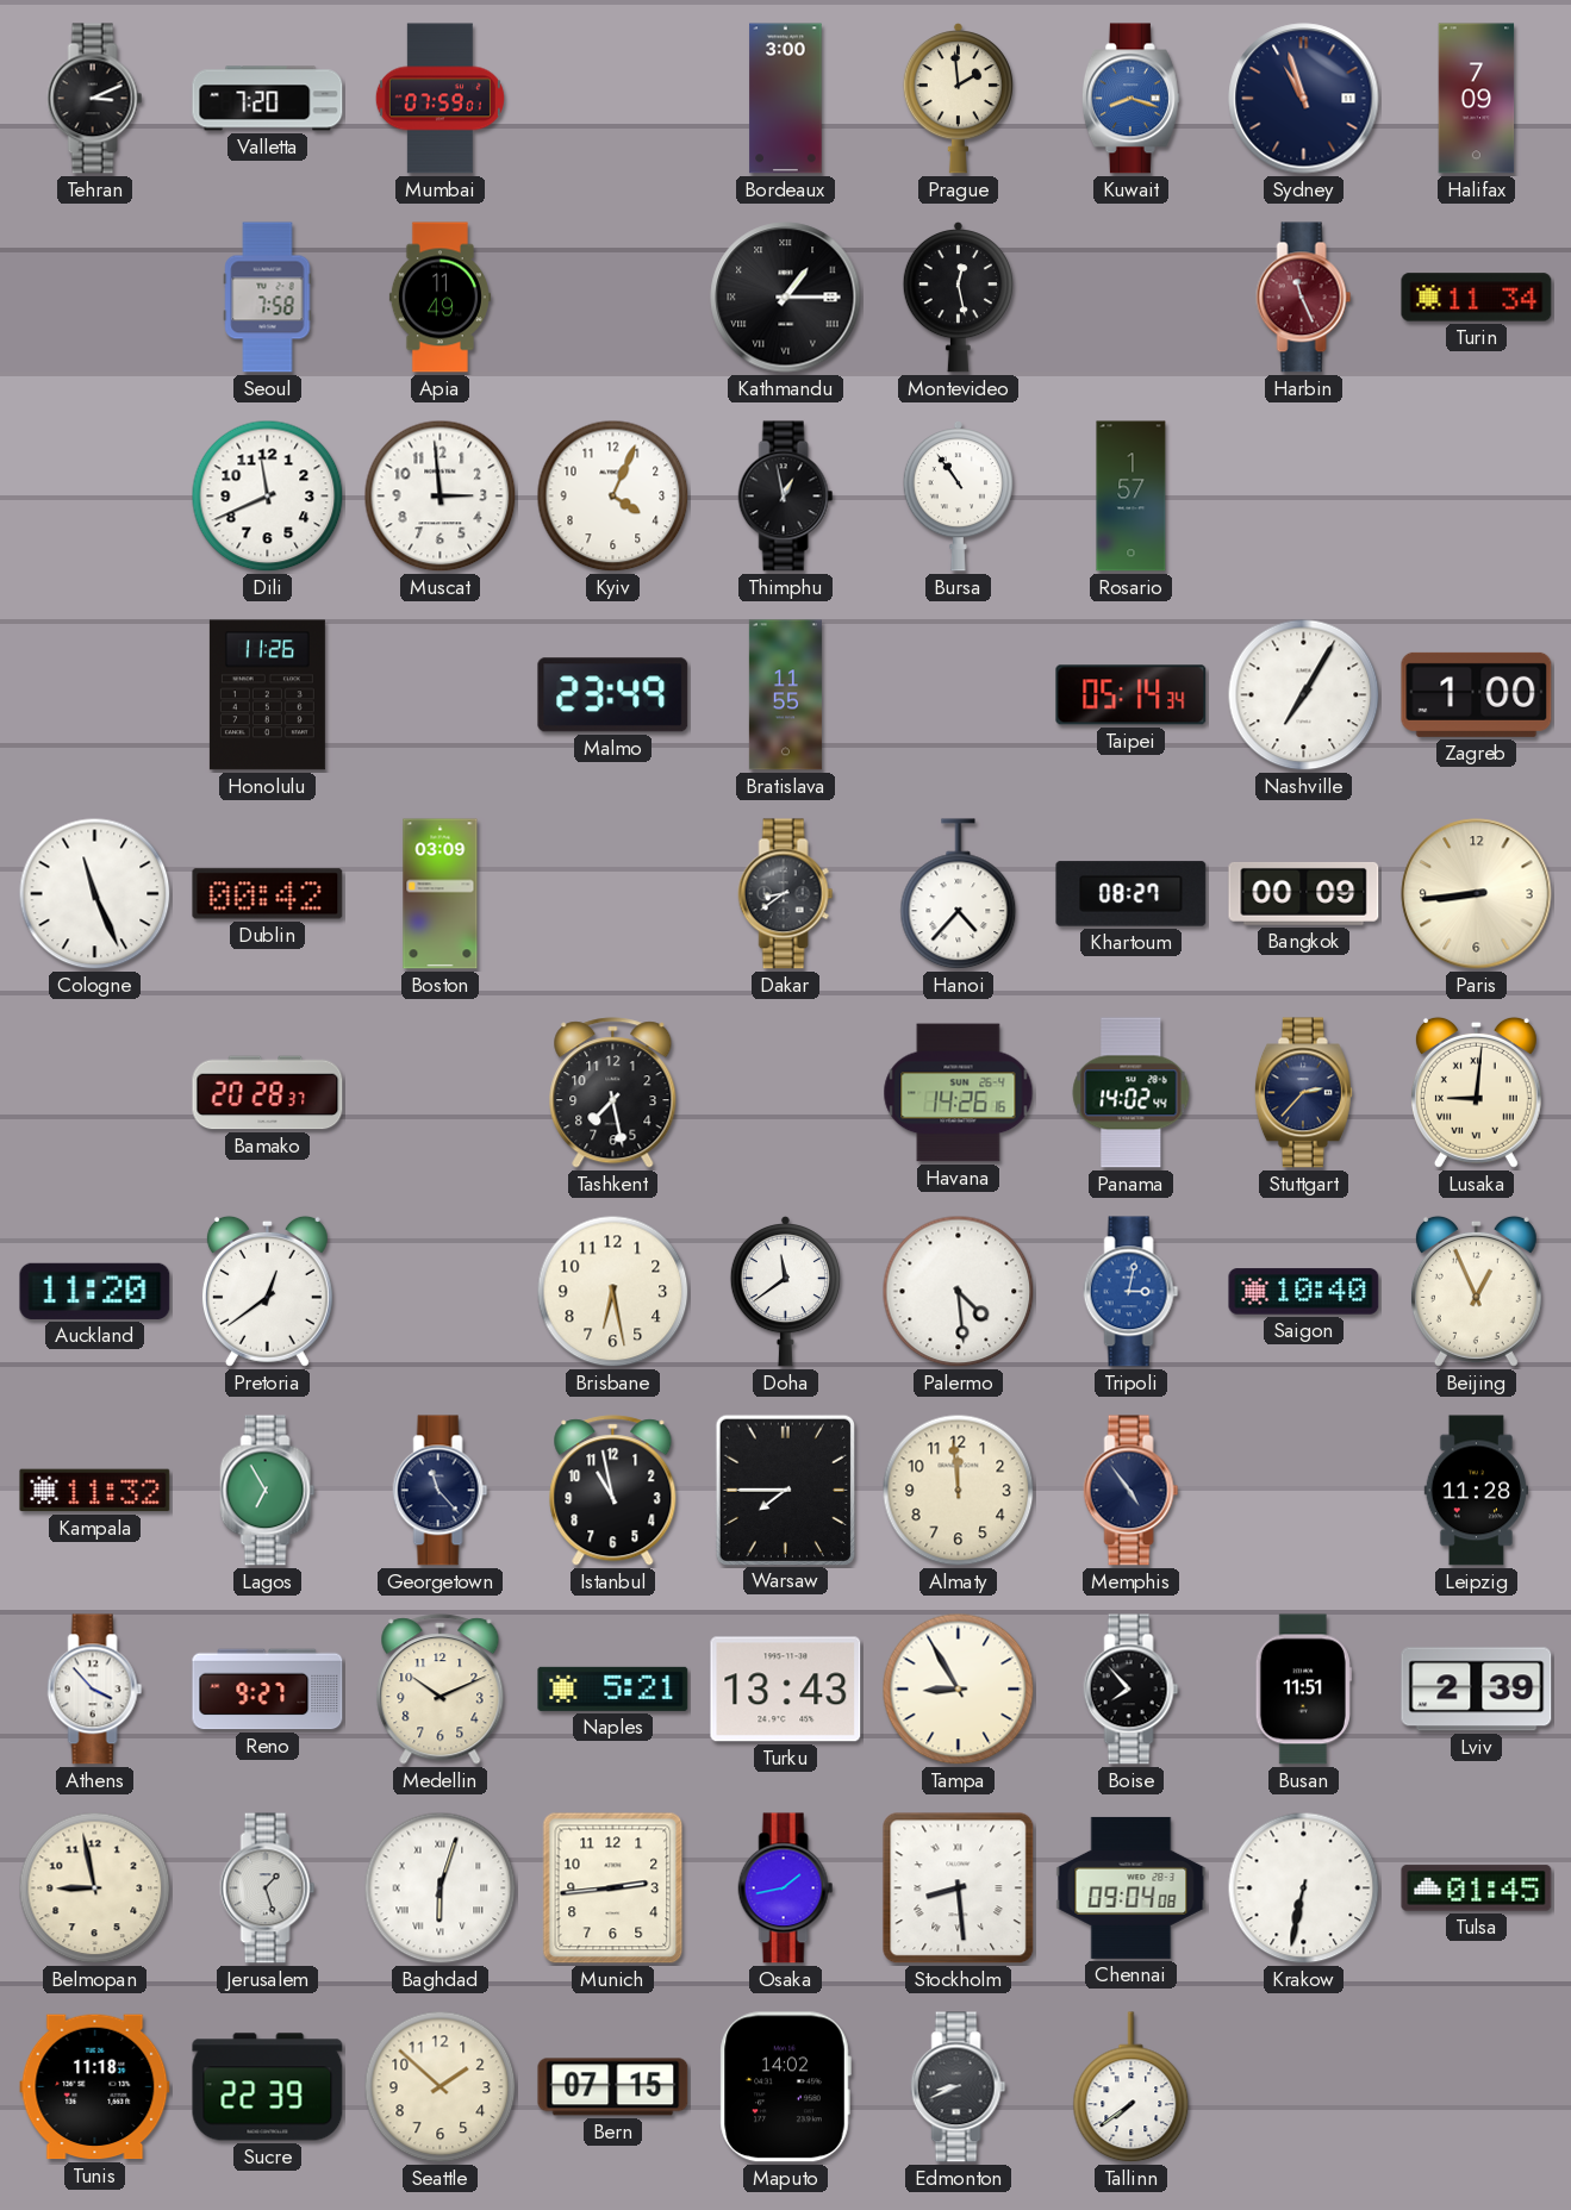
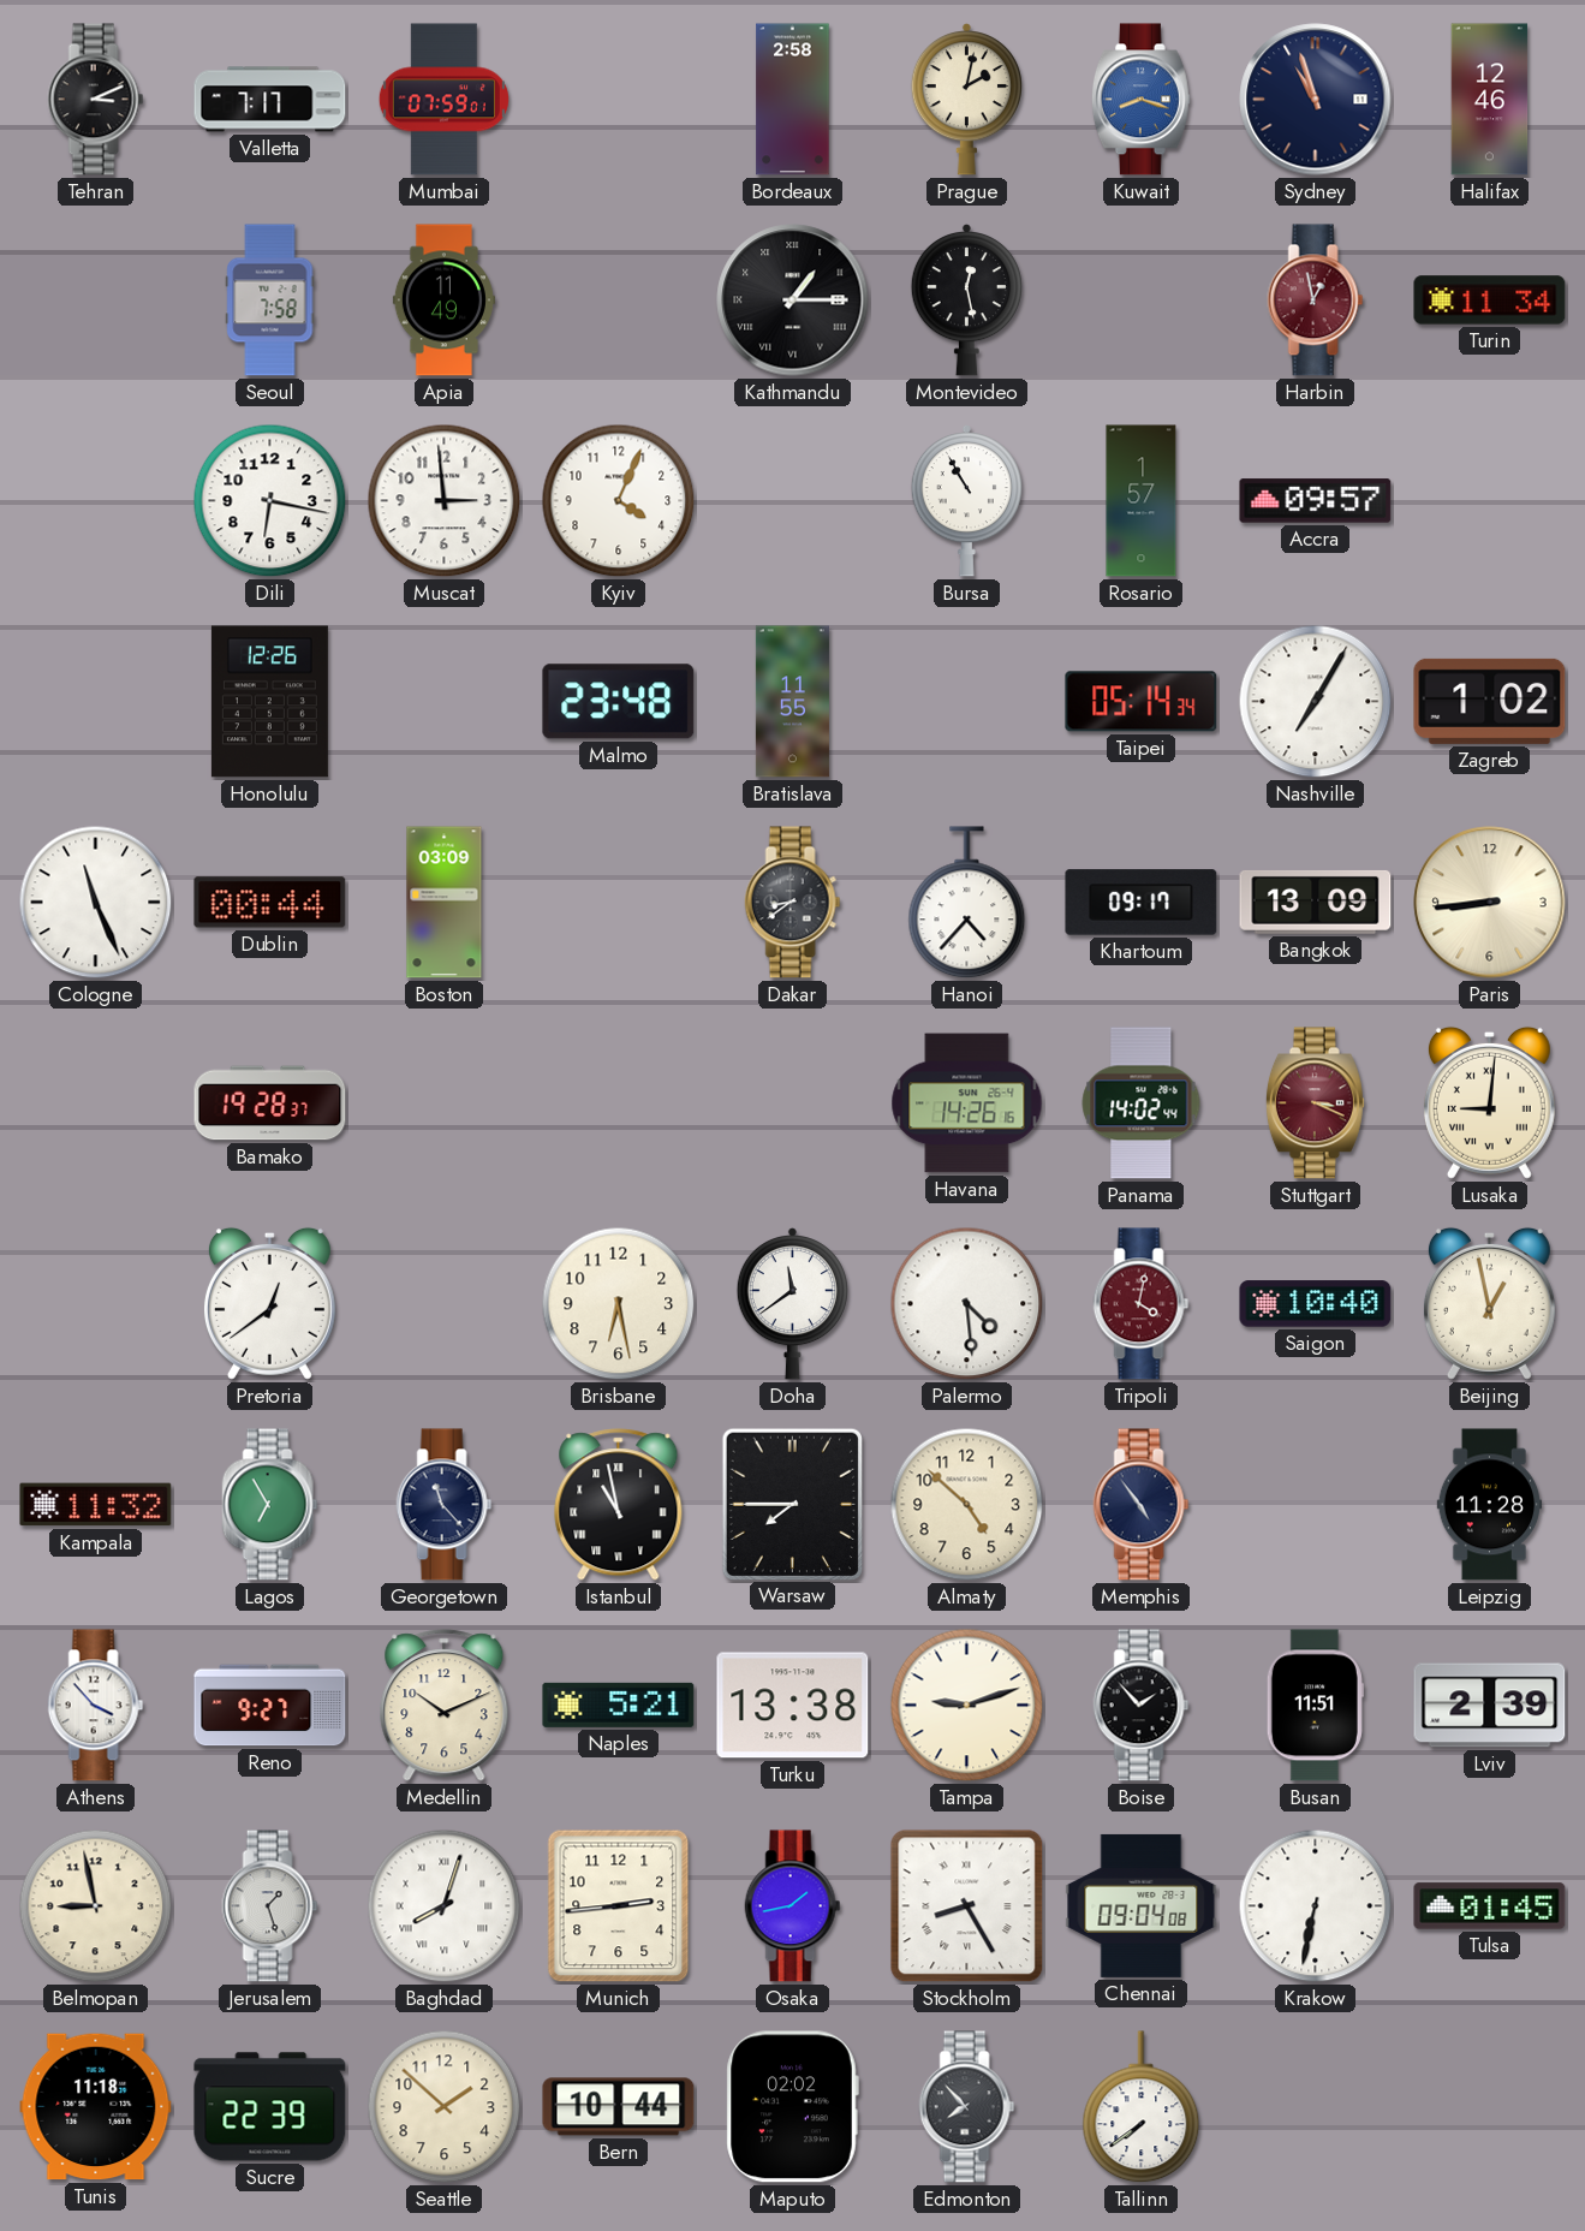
Valletta: 7:20 -> 7:17 (270, 100)
Bordeaux: 3:00 -> 2:58 (793, 100)
Prague: 1:59 -> 2:02 (966, 100)
Halifax: 7:09 -> 12:46 (1490, 100)
Harbin: 11:26 -> 12:58 (1316, 301)
Dili: 11:41 -> 6:17 (270, 501)
Thimphu: 12:58 -> none (786, 497)
Bursa: 10:54 -> 10:55 (966, 501)
Accra: none -> 09:57 (1316, 501)
Honolulu: 11:26 -> 12:26 (269, 702)
Malmo: 23:49 -> 23:48 (619, 702)
Zagreb: 1:00 -> 1:02 (1490, 701)
Dublin: 00:42 -> 00:44 (270, 903)
Khartoum: 08:27 -> 09:17 (1142, 903)
Bangkok: 00:09 -> 13:09 (1316, 902)
Bamako: 20:28 -> 19:28 (270, 1103)
Tashkent: 7:28 -> none (613, 1093)
Stuttgart: 2:37 -> 3:19 (1315, 1103)
Stuttgart dial: navy -> burgundy (1315, 1103)
Auckland: 11:20 -> none (95, 1291)
Tripoli: 3:02 -> 4:02 (1142, 1304)
Tripoli dial: blue -> burgundy (1142, 1304)
Beijing: 12:56 -> 12:58 (1489, 1303)
Istanbul numerals: Arabic -> Roman (619, 1505)
Almaty: 11:59 -> 4:52 (967, 1505)
Turku: 13:43 -> 13:38 (793, 1706)
Tampa: 8:55 -> 9:12 (967, 1706)
Boise: 7:53 -> 1:53 (1142, 1706)
Baghdad: 6:03 -> 8:03 (445, 1906)
Stockholm: 8:29 -> 8:25 (967, 1906)
Bern: 07:15 -> 10:44 (619, 2107)
Maputo: 14:02 -> 02:02 (792, 2107)
Edmonton: 8:41 -> 7:53 (967, 2107)
